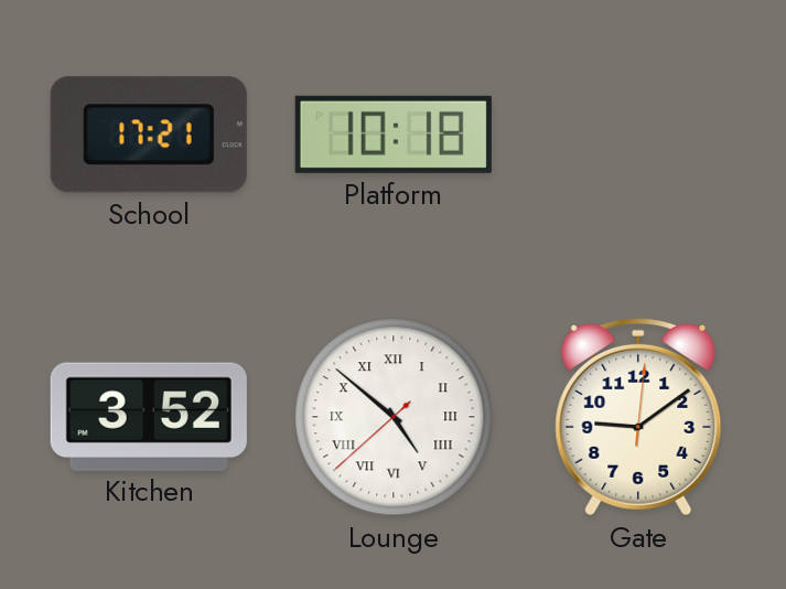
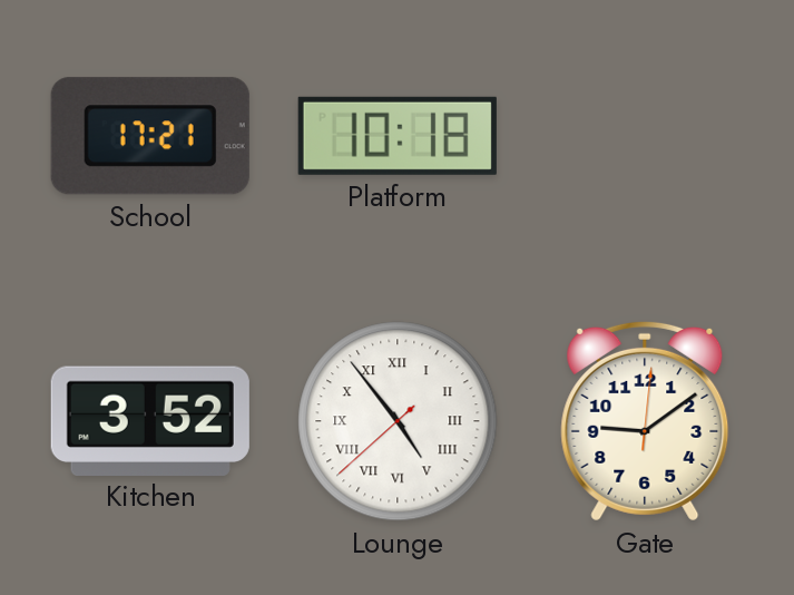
Lounge: 4:51 -> 4:53 (398, 421)
